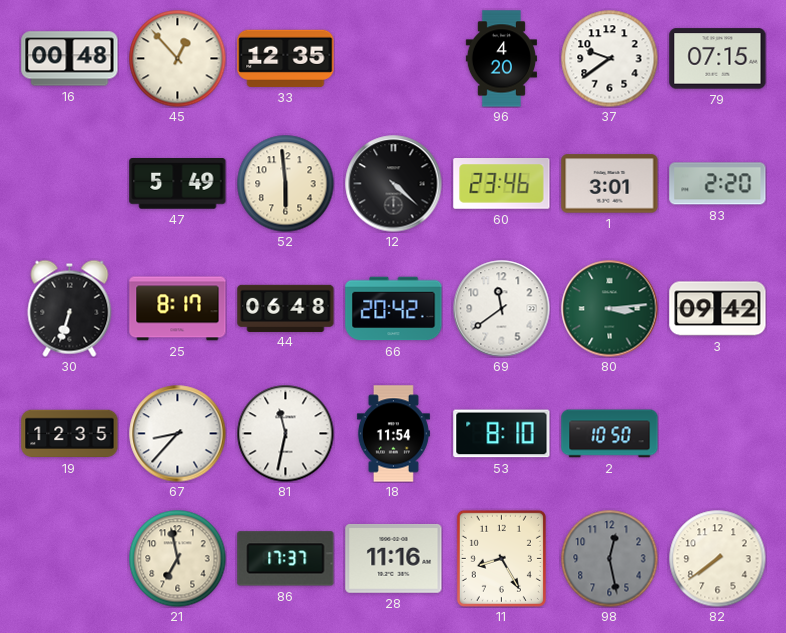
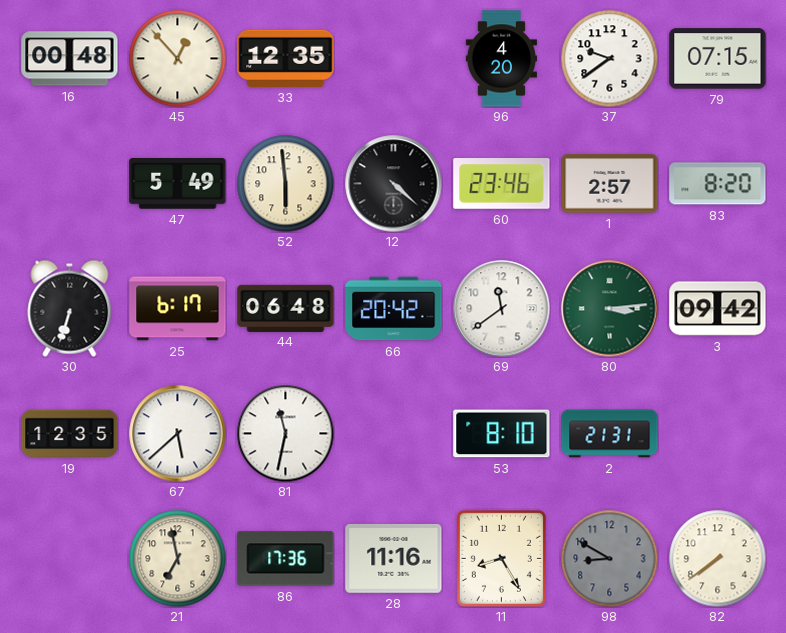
1: 3:01 -> 2:57 (610, 184)
83: 2:20 -> 8:20 (718, 184)
25: 8:17 -> 6:17 (178, 309)
67: 8:37 -> 5:38 (178, 434)
18: 11:54 -> none (393, 434)
2: 10:50 -> 21:31 (610, 434)
86: 17:37 -> 17:36 (286, 559)
98: 12:28 -> 8:50 (609, 558)
